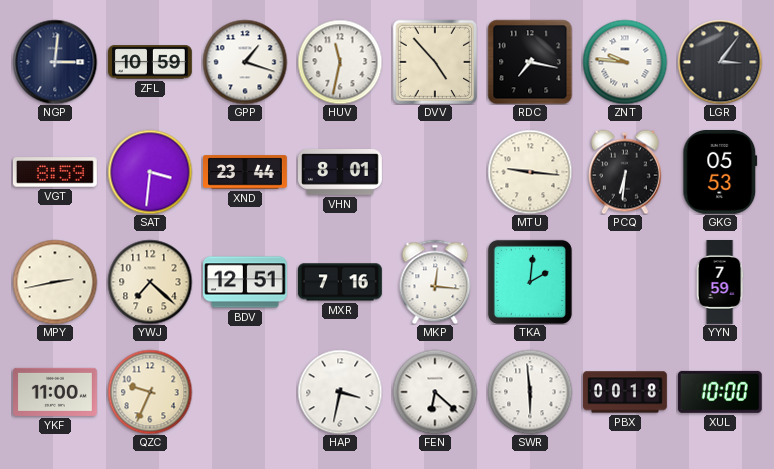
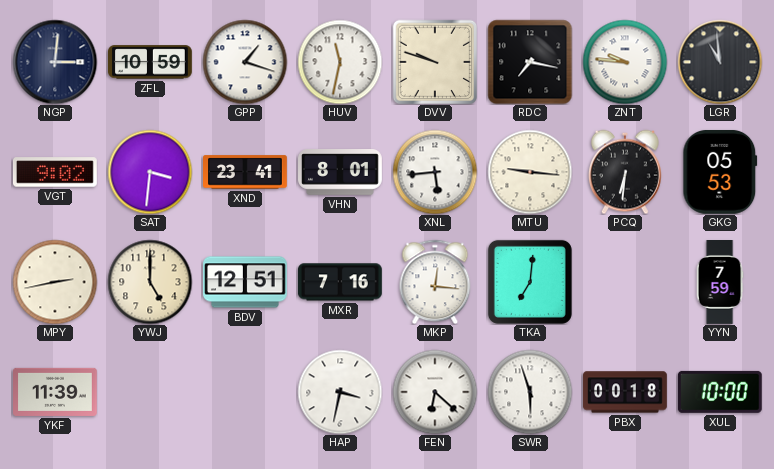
DVV: 4:53 -> 9:48 (435, 62)
LGR: 3:06 -> 10:59 (720, 62)
VGT: 8:59 -> 9:02 (56, 172)
XND: 23:44 -> 23:41 (246, 172)
XNL: none -> 5:44 (435, 172)
YWJ: 7:22 -> 5:00 (150, 282)
TKA: 2:01 -> 7:01 (530, 282)
YKF: 11:00 -> 11:39 (56, 392)
QZC: 9:34 -> none (150, 392)
SWR: 5:59 -> 5:57 (530, 392)
